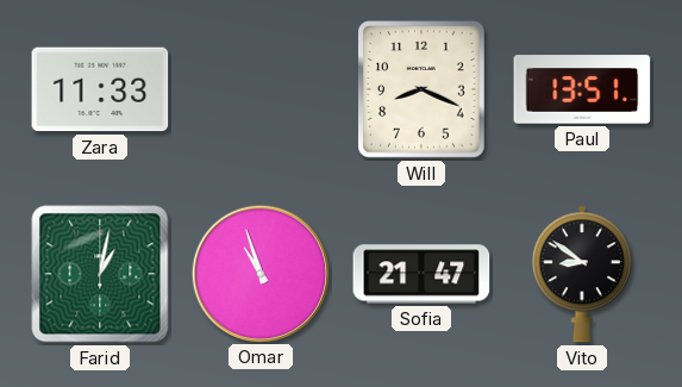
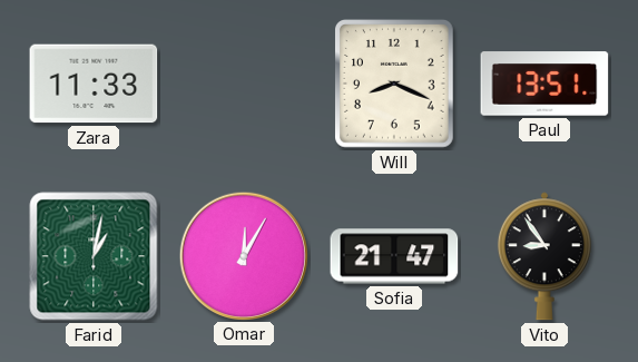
Omar: 10:57 -> 12:05 (243, 255)
Vito: 8:51 -> 8:54 (544, 256)
